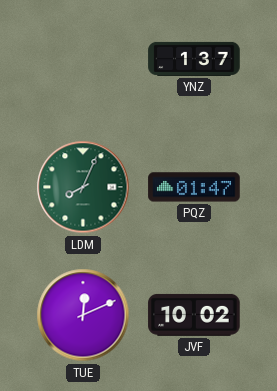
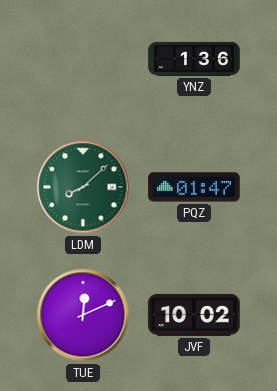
YNZ: 1:37 -> 1:36 (194, 59)
LDM: 8:04 -> 8:08 (83, 187)
